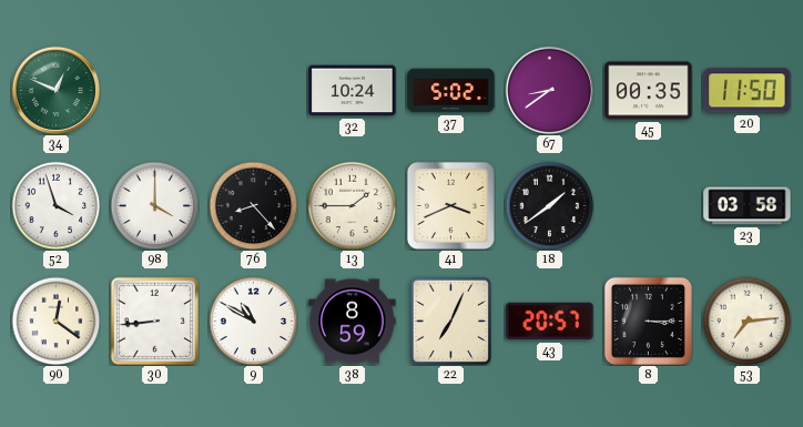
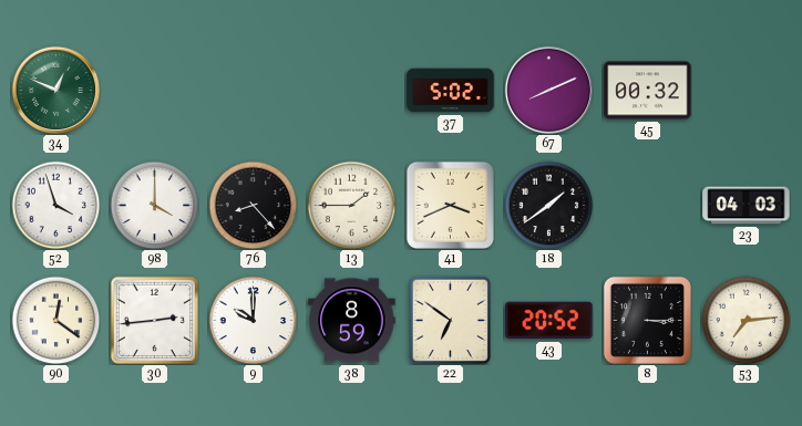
32: 10:24 -> none (353, 91)
67: 8:39 -> 8:11 (548, 90)
45: 00:35 -> 00:32 (648, 91)
20: 11:50 -> none (748, 91)
23: 03:58 -> 04:03 (747, 206)
30: 8:44 -> 2:44 (154, 320)
9: 10:50 -> 10:00 (253, 320)
22: 7:04 -> 6:51 (450, 320)
43: 20:57 -> 20:52 (549, 321)
